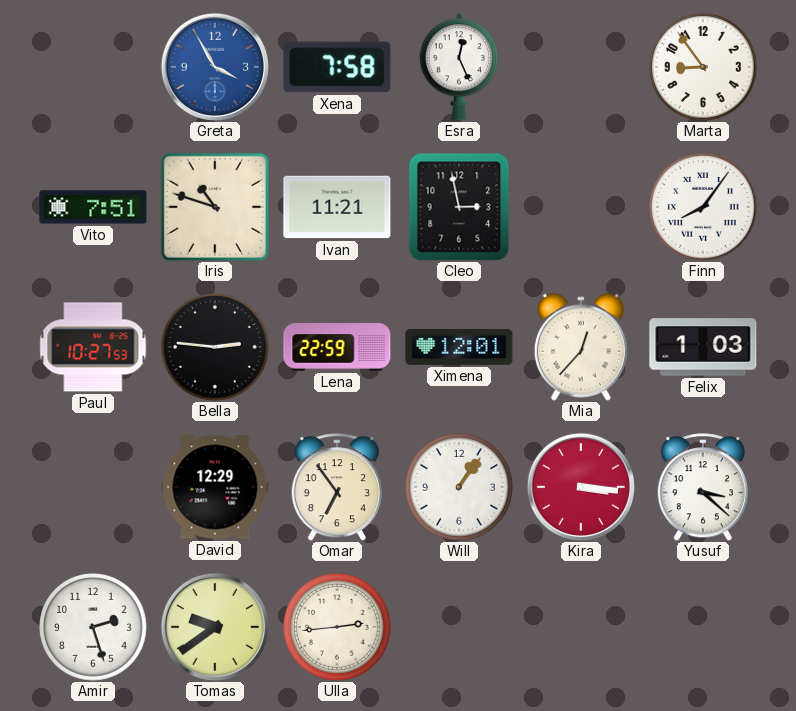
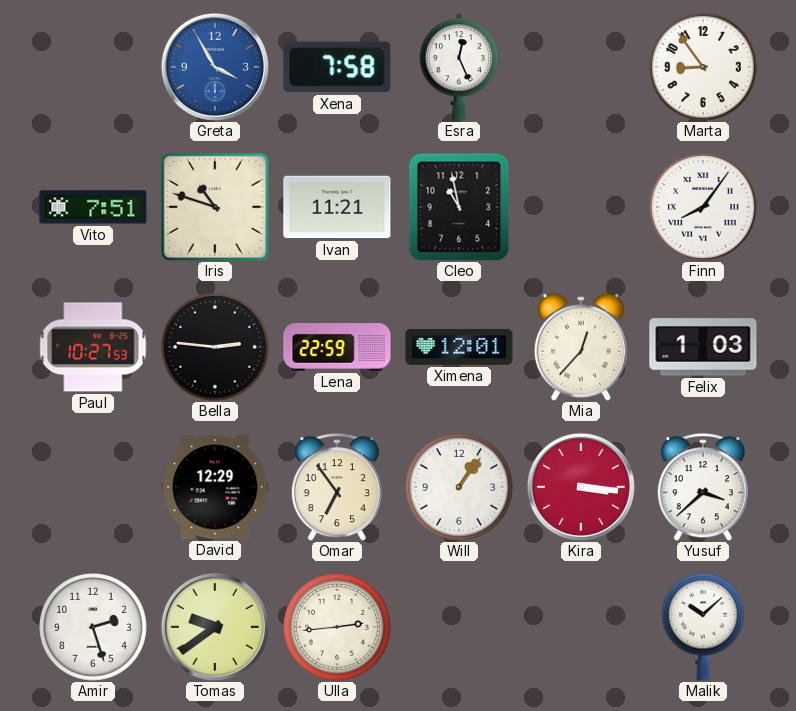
Cleo: 2:58 -> 10:58 (459, 207)
Yusuf: 3:22 -> 3:38 (703, 487)
Malik: none -> 10:08 (704, 627)
